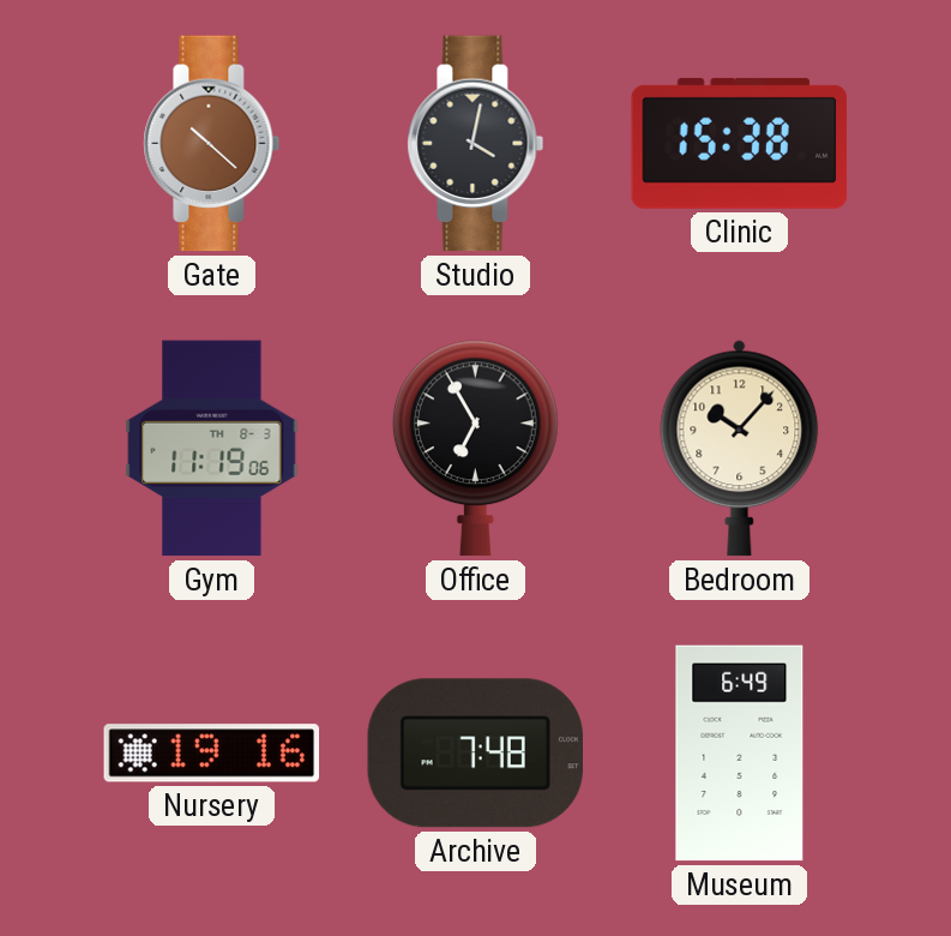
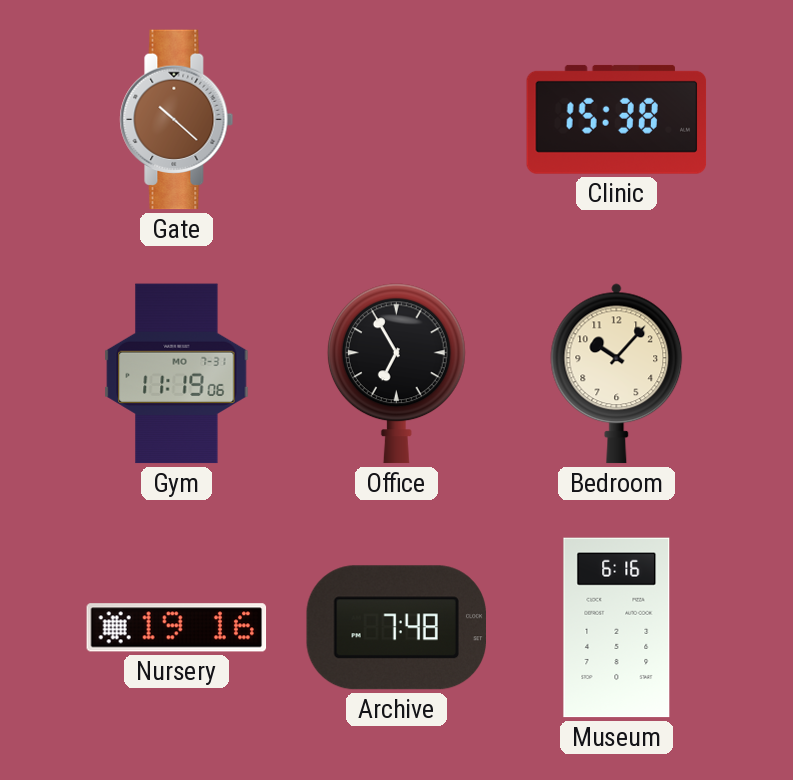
Studio: 4:02 -> none (476, 144)
Gym date: TH 8-3 -> MO 7-31 (177, 374)
Museum: 6:49 -> 6:16 (617, 628)
